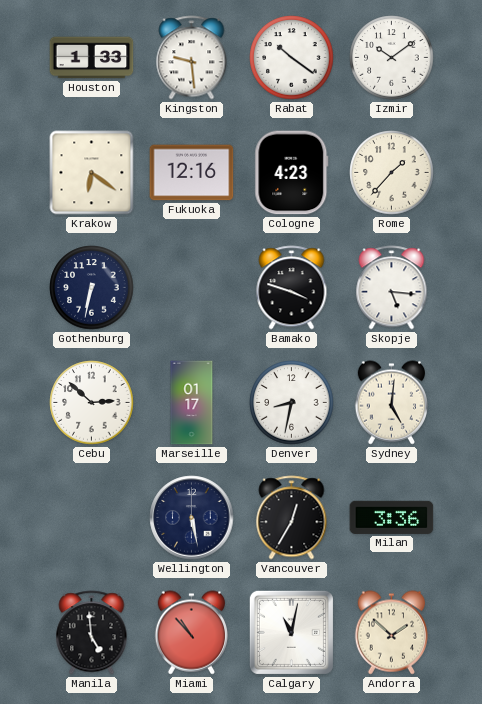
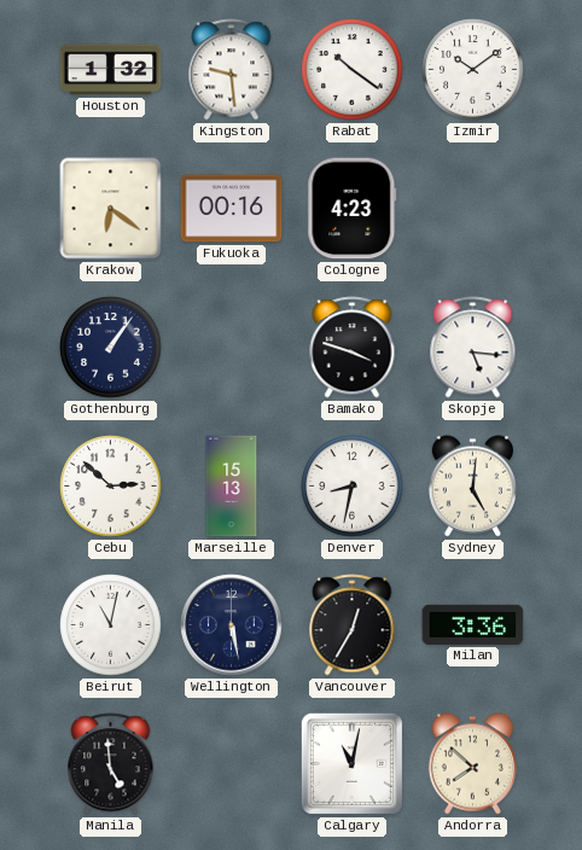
Houston: 1:33 -> 1:32 (111, 70)
Fukuoka: 12:16 -> 00:16 (232, 209)
Rome: 1:37 -> none (392, 173)
Gothenburg: 6:32 -> 1:06 (111, 348)
Marseille: 01:17 -> 15:13 (232, 487)
Beirut: none -> 11:02 (111, 625)
Miami: 10:53 -> none (191, 633)
Andorra: 1:52 -> 7:52 (472, 764)
